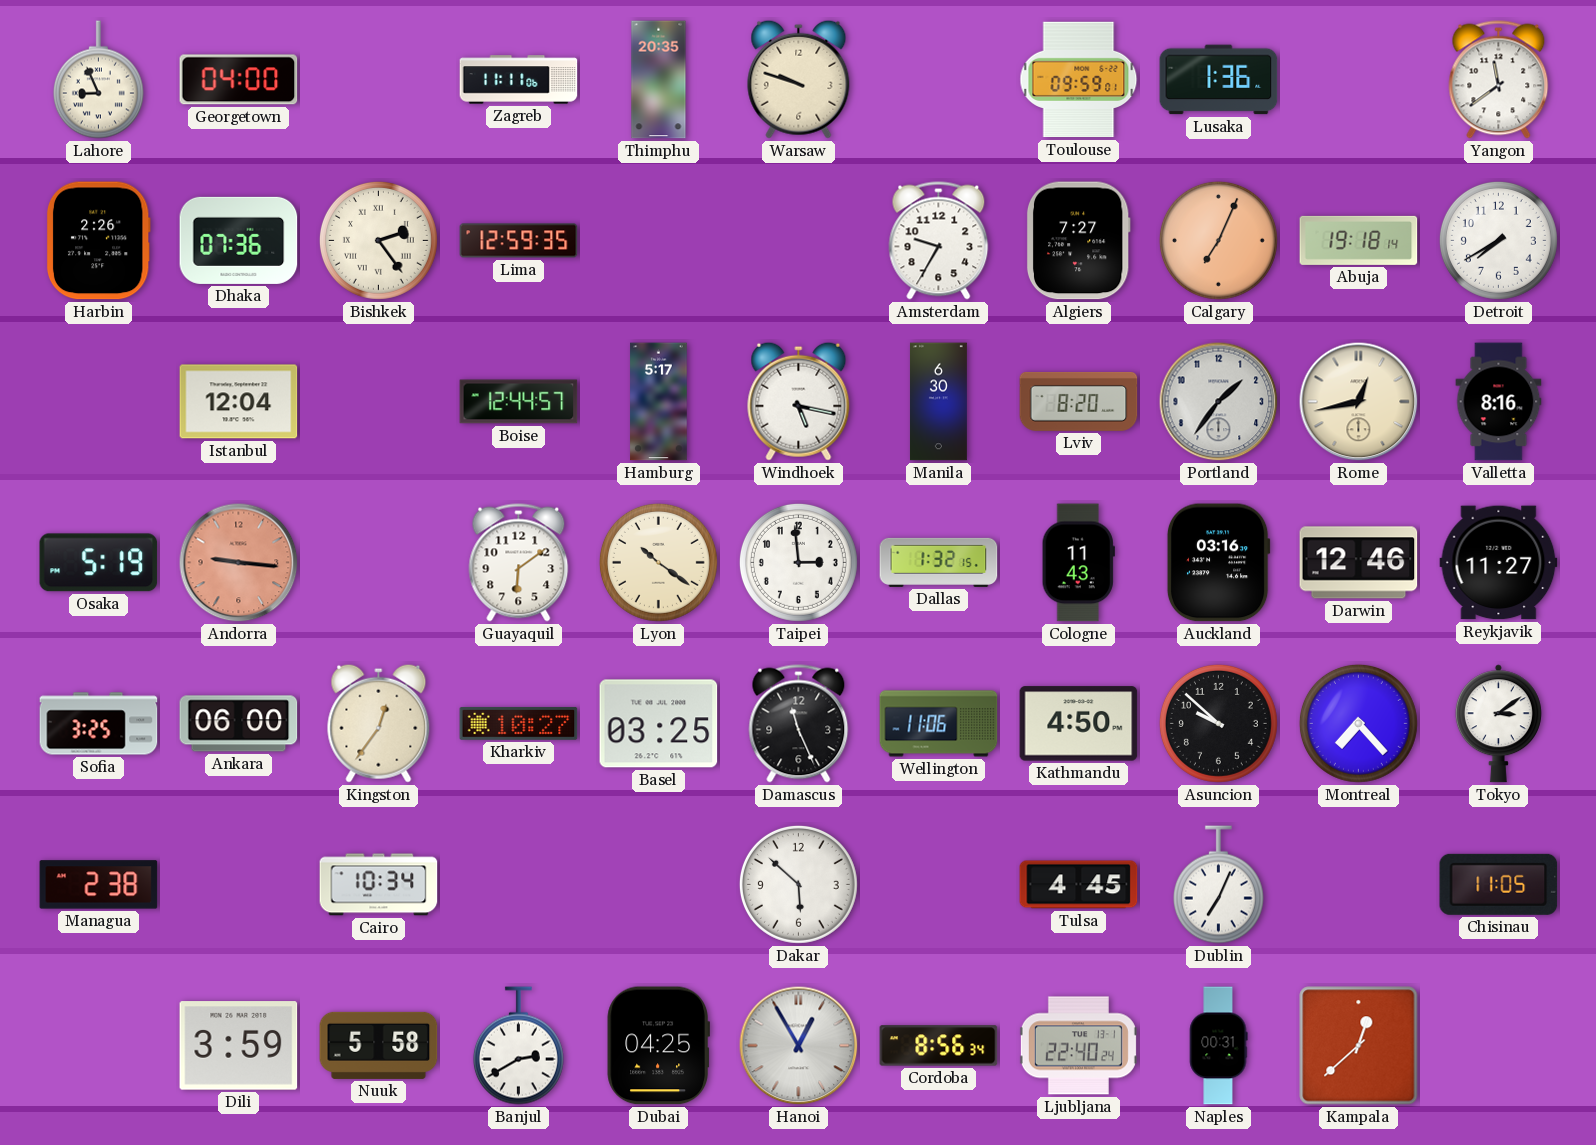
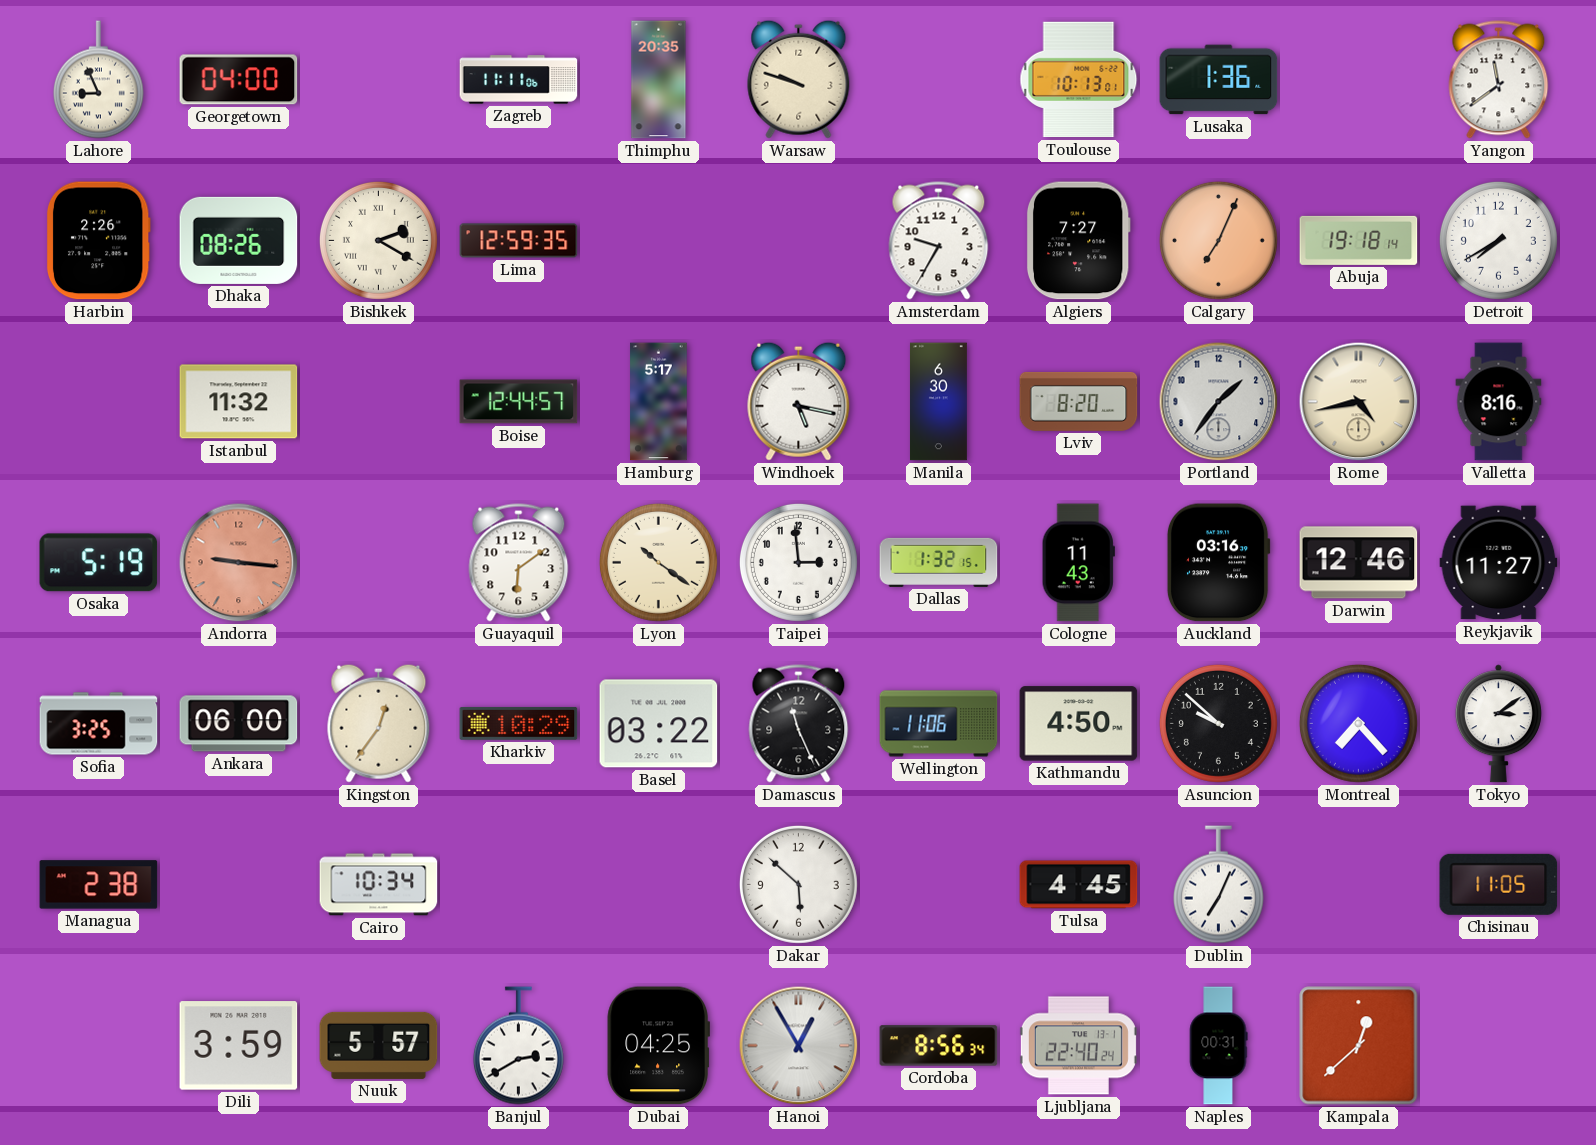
Toulouse: 09:59 -> 10:13 (1079, 80)
Dhaka: 07:36 -> 08:26 (239, 240)
Bishkek: 2:24 -> 2:20 (378, 240)
Istanbul: 12:04 -> 11:32 (239, 402)
Rome: 12:43 -> 4:43 (1359, 402)
Kharkiv: 10:27 -> 10:29 (519, 723)
Basel: 03:25 -> 03:22 (659, 724)
Nuuk: 5:58 -> 5:57 (379, 1045)
